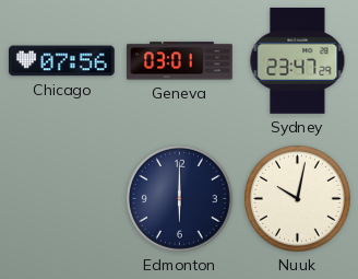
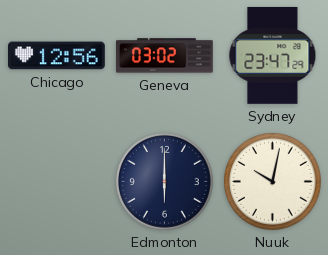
Chicago: 07:56 -> 12:56 (57, 56)
Geneva: 03:01 -> 03:02 (165, 56)
